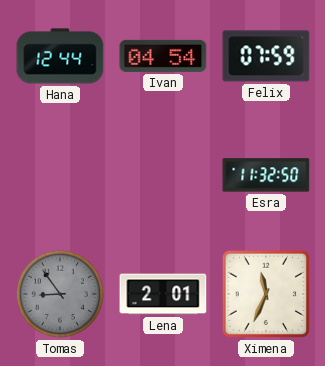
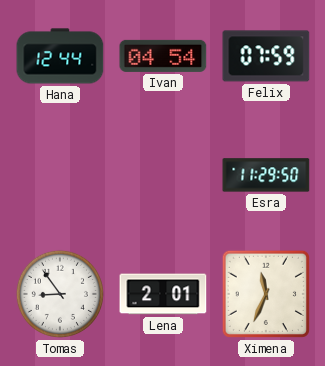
Esra: 11:32 -> 11:29 (266, 175)
Tomas dial: grey -> white (60, 294)
